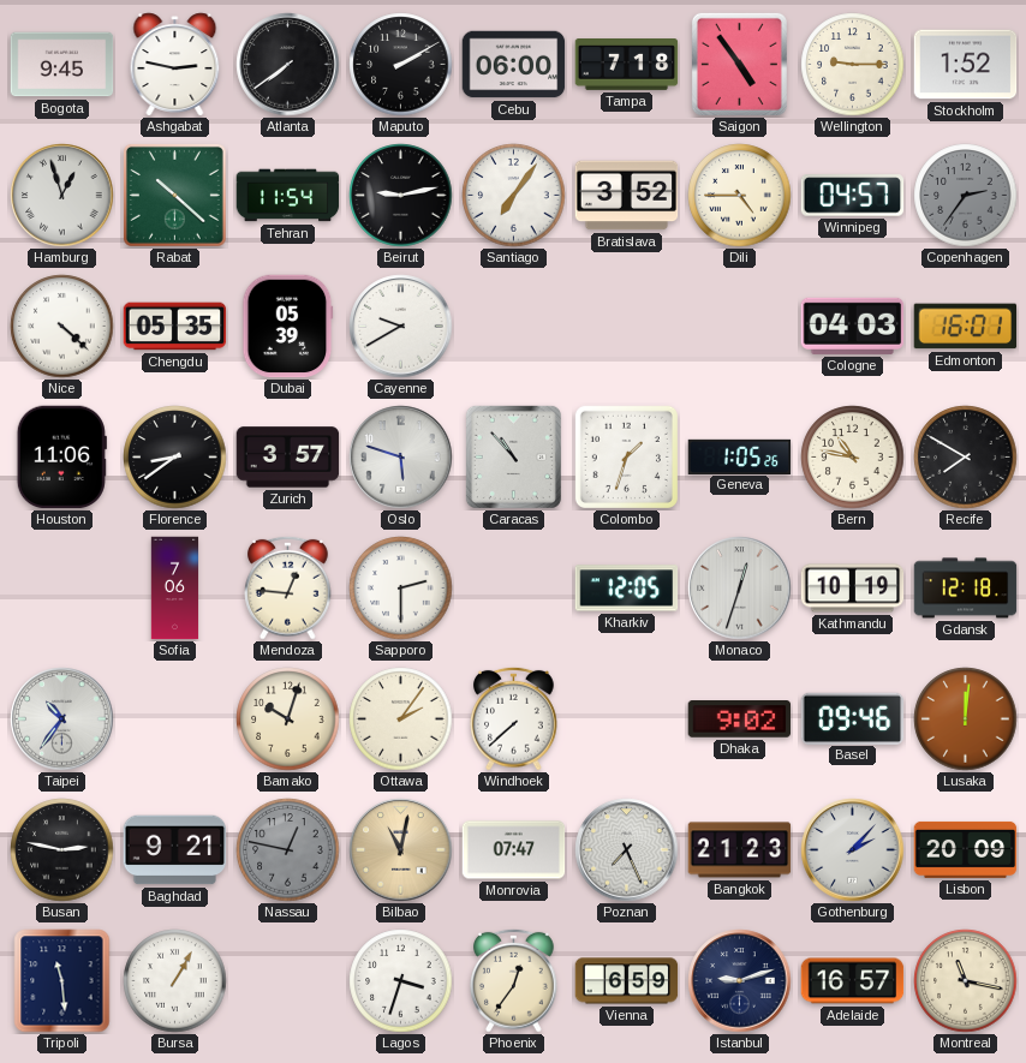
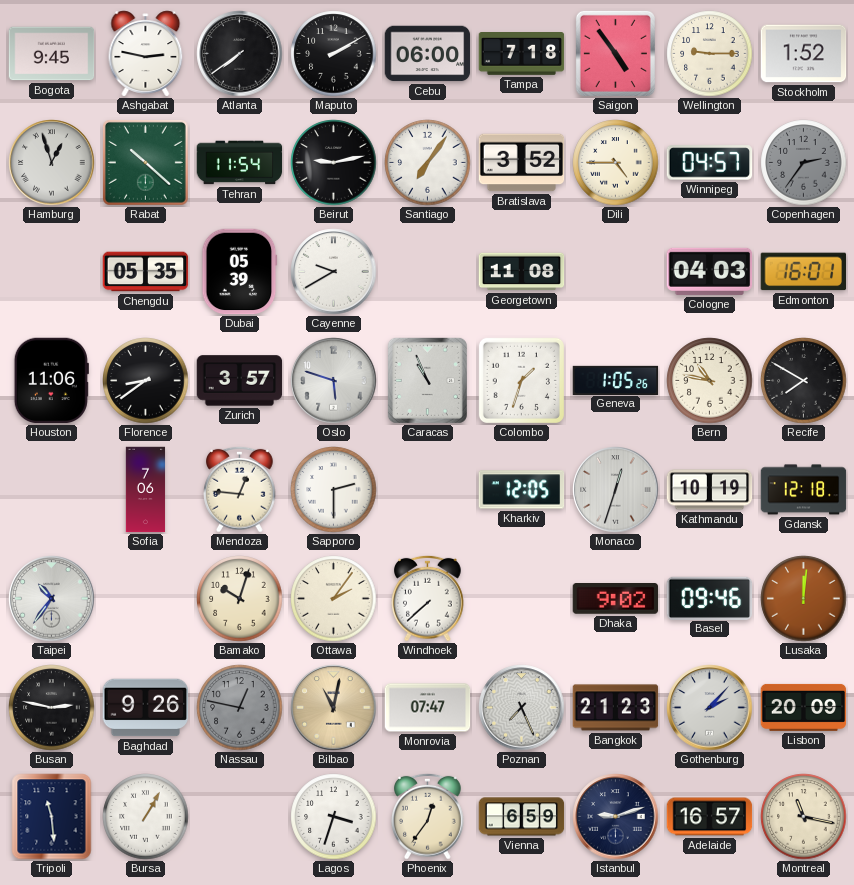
Nice: 4:22 -> none (62, 327)
Georgetown: none -> 11:08 (522, 272)
Caracas: 10:53 -> 10:56 (427, 380)
Baghdad: 9:21 -> 9:26 (146, 708)
